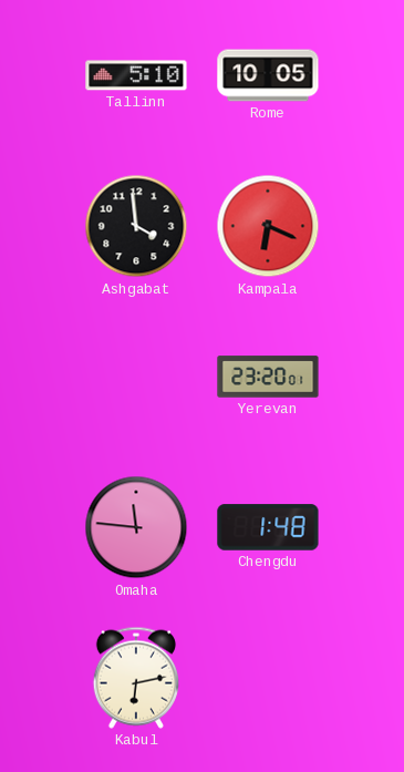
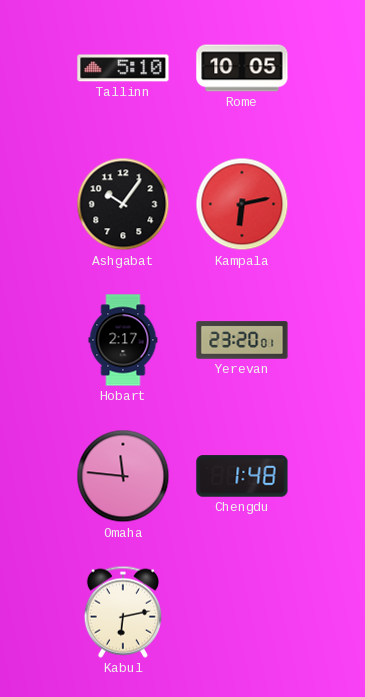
Ashgabat: 3:59 -> 10:06 (123, 204)
Kampala: 6:19 -> 6:13 (242, 204)
Hobart: none -> 2:17 (123, 340)
